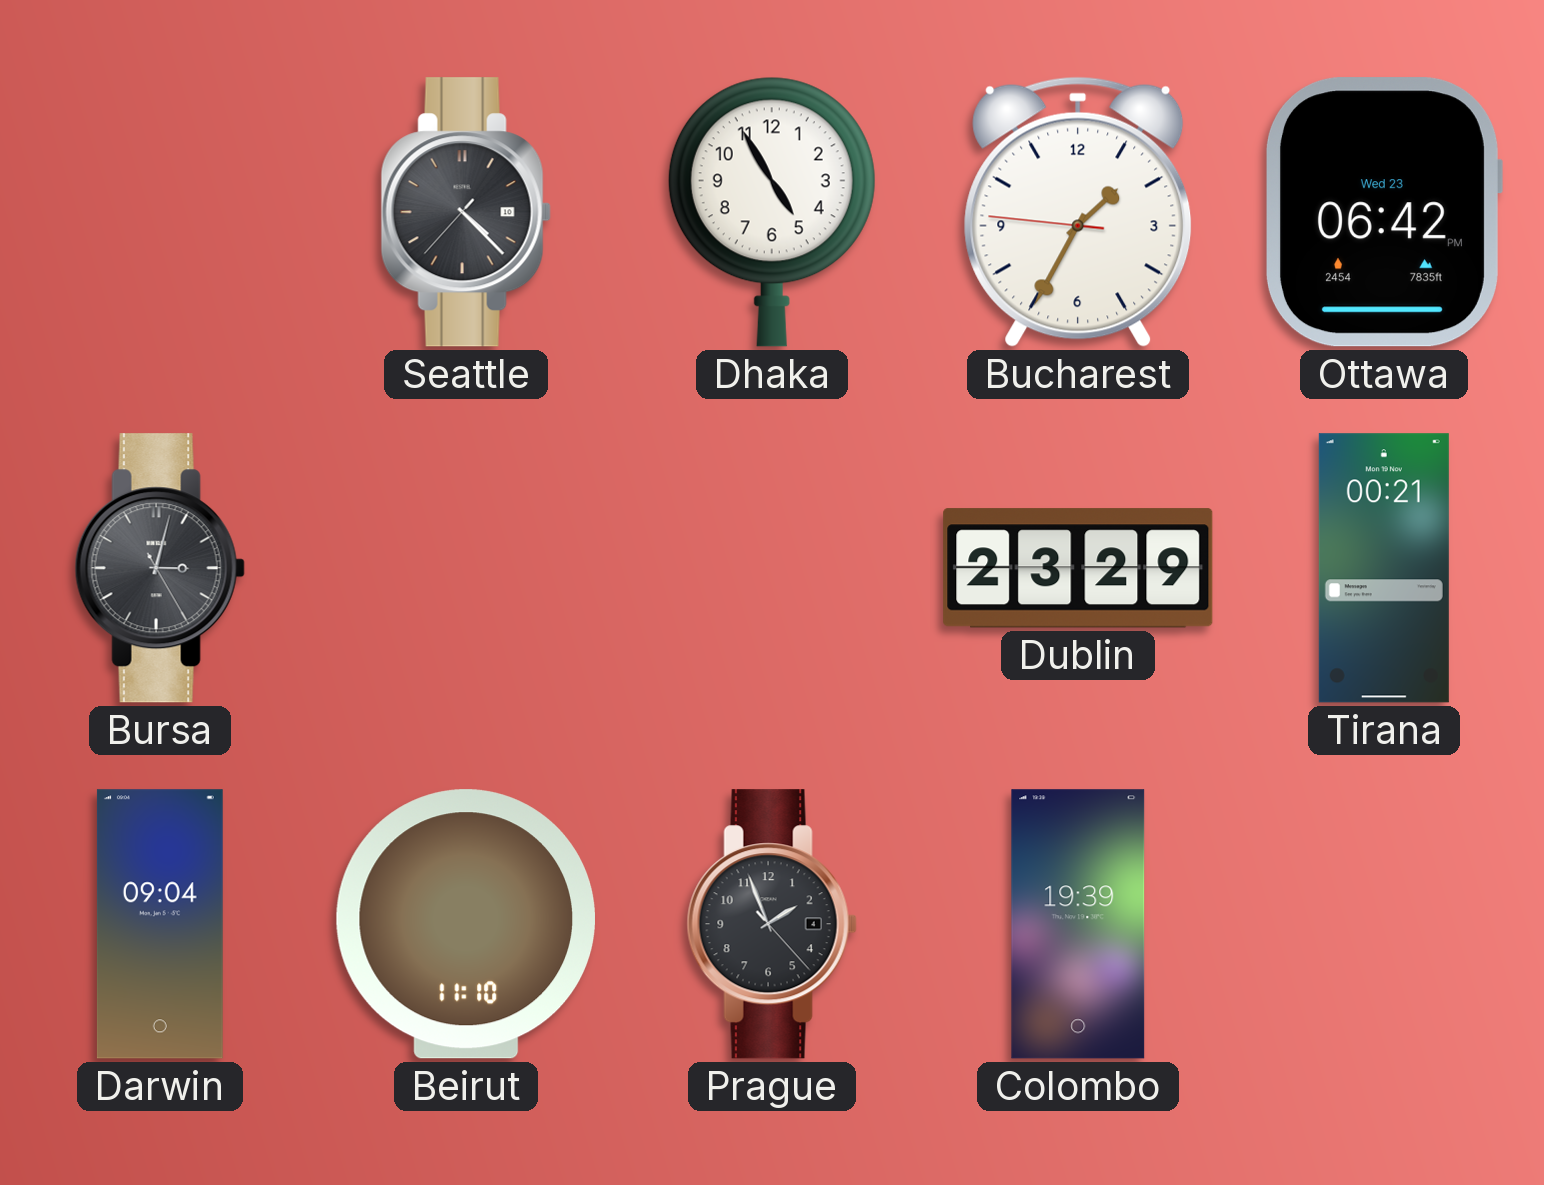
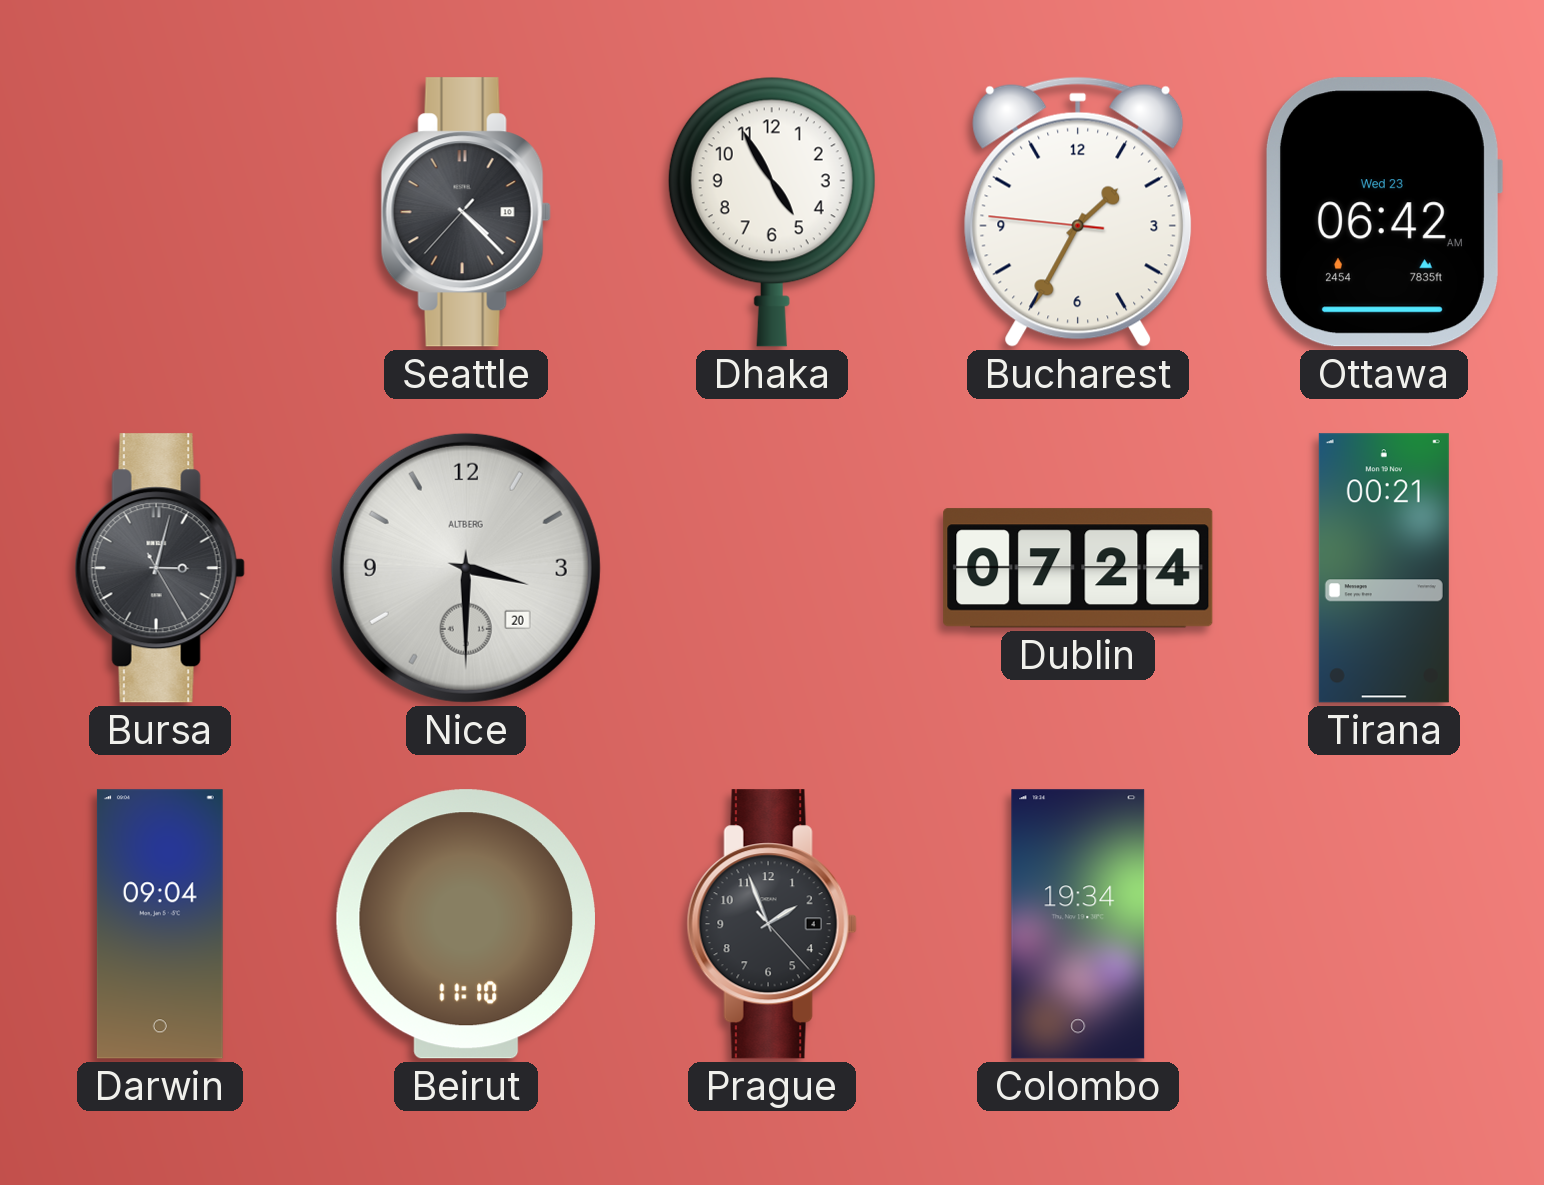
Ottawa: 06:42 PM -> 06:42 AM (1383, 212)
Nice: none -> 3:30 (466, 568)
Dublin: 23:29 -> 07:24 (1078, 568)
Colombo: 19:39 -> 19:34 (1078, 924)
